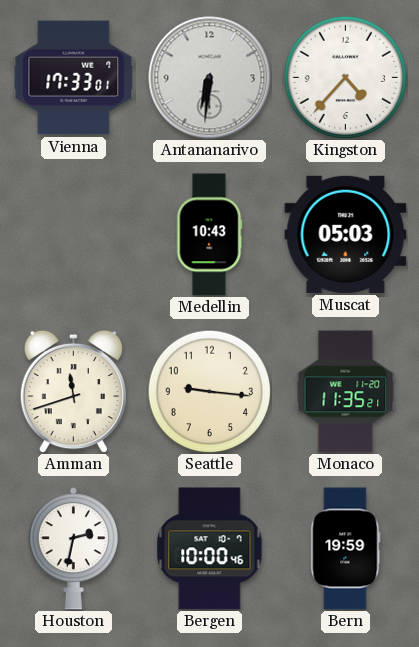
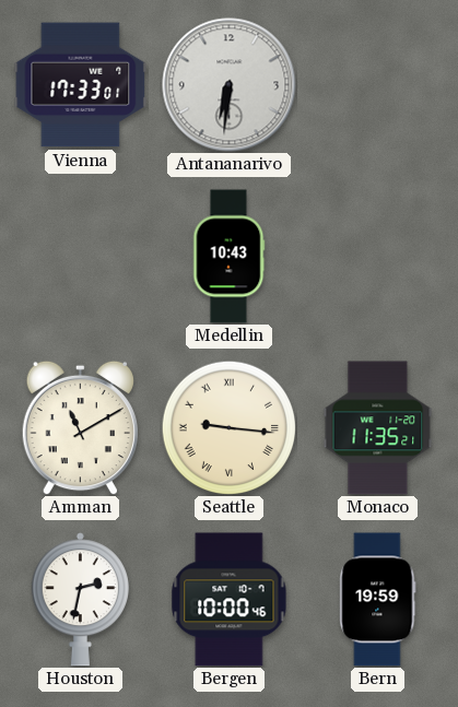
Kingston: 4:37 -> none (345, 77)
Muscat: 05:03 -> none (346, 234)
Amman: 11:42 -> 11:10 (80, 427)
Seattle numerals: Arabic -> Roman (228, 427)
